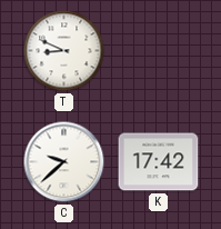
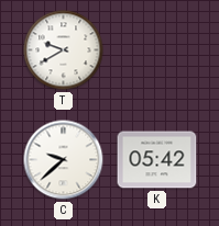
T: 8:49 -> 9:40 (64, 50)
K: 17:42 -> 05:42 (157, 160)
